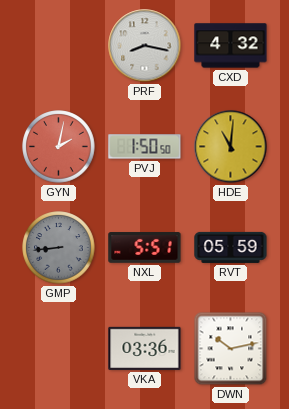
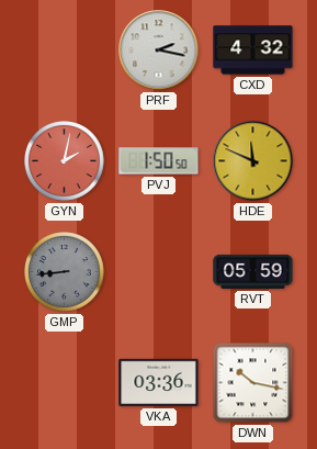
PRF: 8:17 -> 2:17 (159, 50)
HDE: 11:01 -> 11:49 (253, 161)
NXL: 5:51 -> none (145, 248)
DWN: 10:13 -> 10:17 (253, 383)
